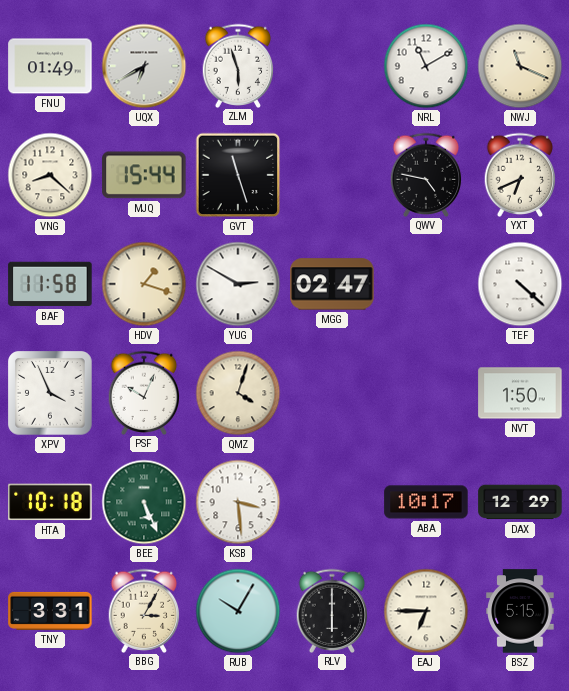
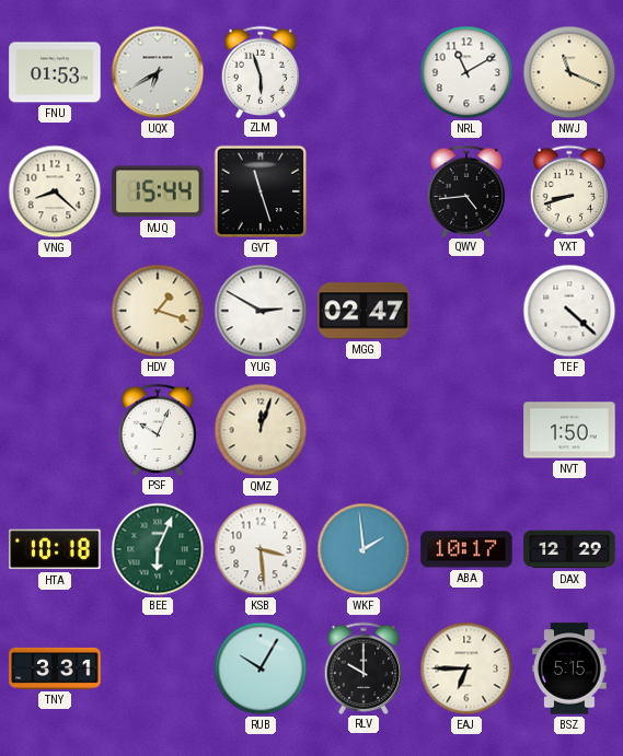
FNU: 01:49 -> 01:53 (55, 72)
QWV: 4:47 -> 4:44 (466, 190)
YXT: 6:41 -> 8:42 (569, 190)
BAF: 11:58 -> none (50, 284)
XPV: 3:56 -> none (51, 394)
QMZ: 4:03 -> 12:03 (261, 430)
BEE: 5:26 -> 6:04 (158, 549)
WKF: none -> 1:59 (364, 549)
BBG: 3:05 -> none (144, 610)
RLV: 6:00 -> 10:00 (364, 667)
